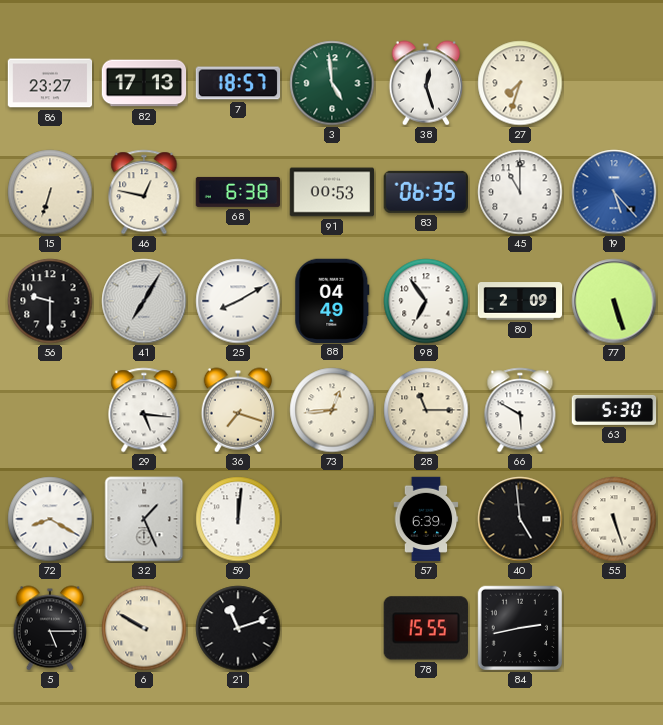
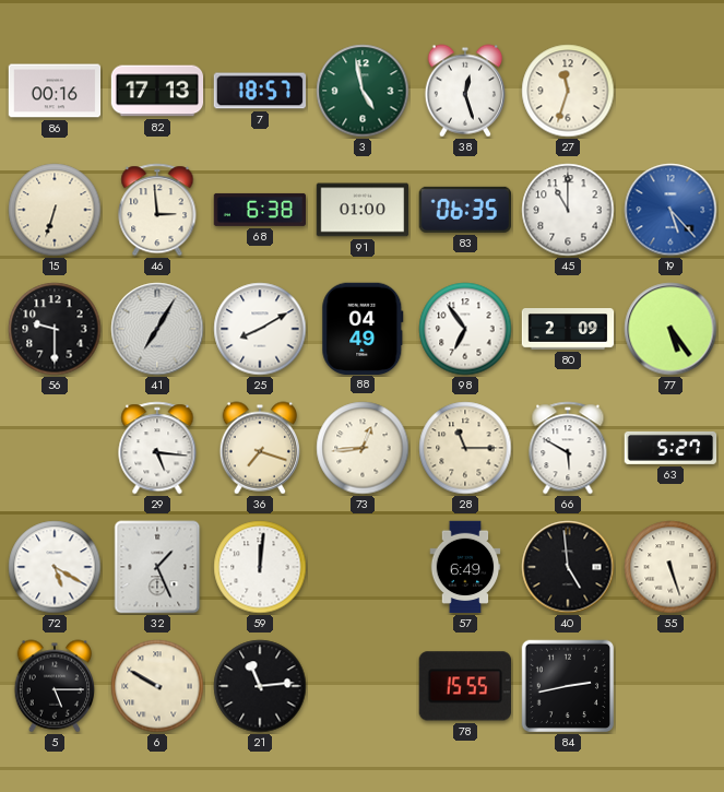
86: 23:27 -> 00:16 (55, 91)
3: 4:59 -> 4:58 (363, 91)
27: 7:33 -> 11:33 (568, 91)
46: 12:47 -> 2:59 (157, 210)
91: 00:53 -> 01:00 (363, 210)
77: 5:27 -> 5:24 (670, 329)
63: 5:30 -> 5:27 (670, 448)
72: 8:20 -> 5:20 (55, 567)
57: 6:39 -> 6:49 (465, 567)
21: 11:12 -> 11:14 (260, 686)
